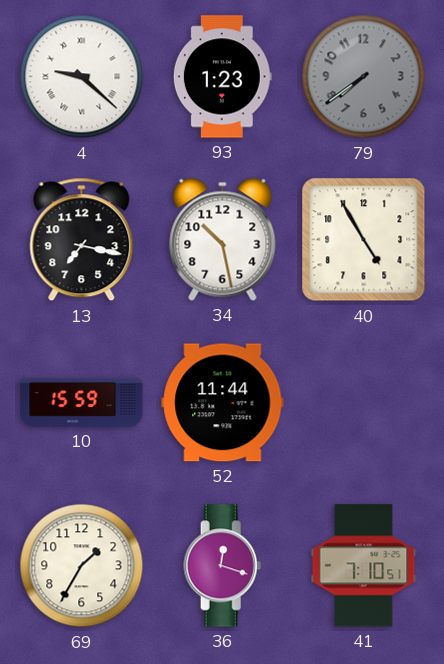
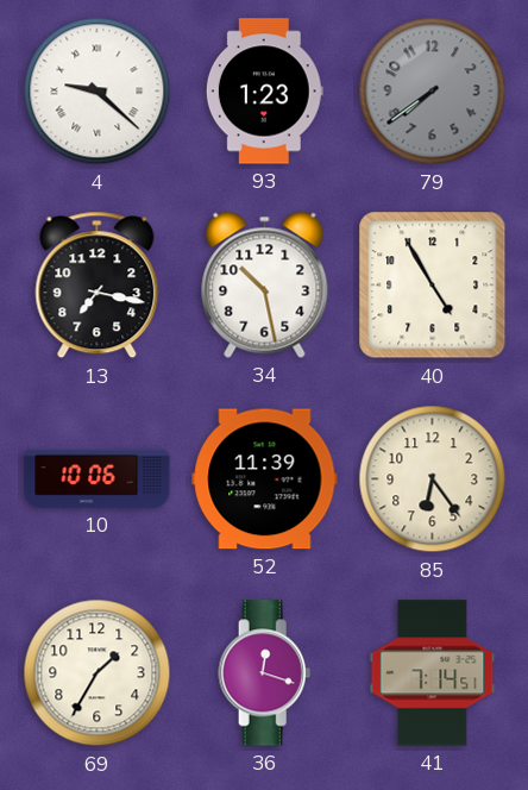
10: 15:59 -> 10:06 (98, 478)
52: 11:44 -> 11:39 (265, 479)
85: none -> 6:24 (433, 479)
41: 7:10 -> 7:14 (433, 673)
